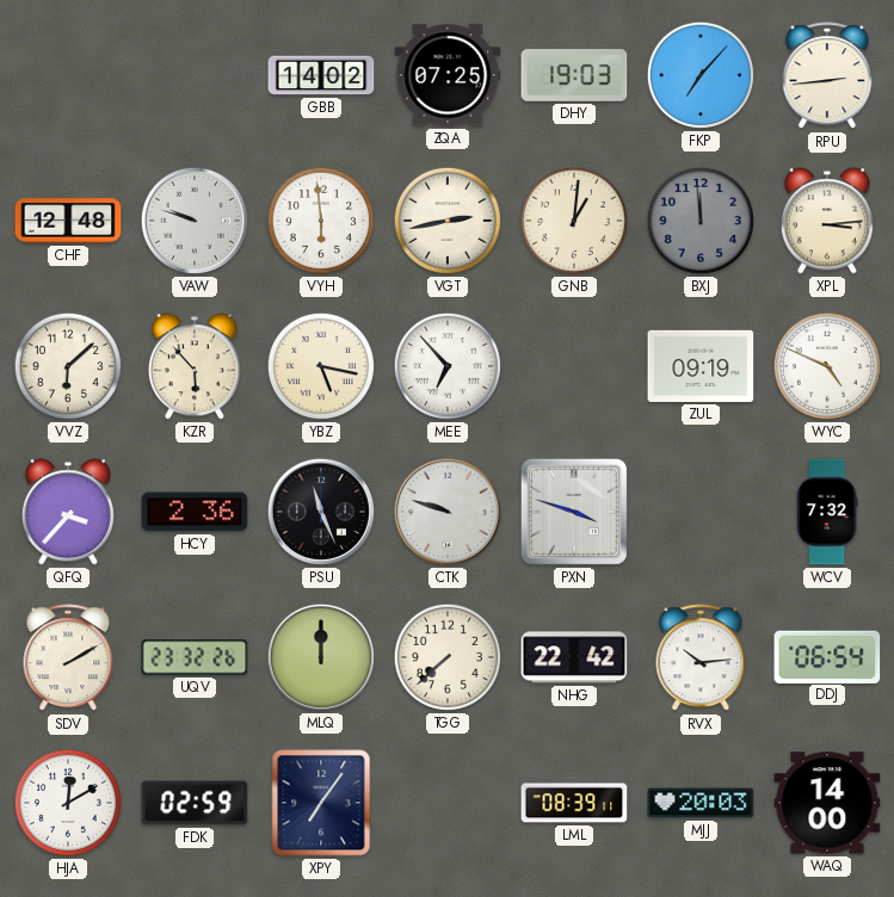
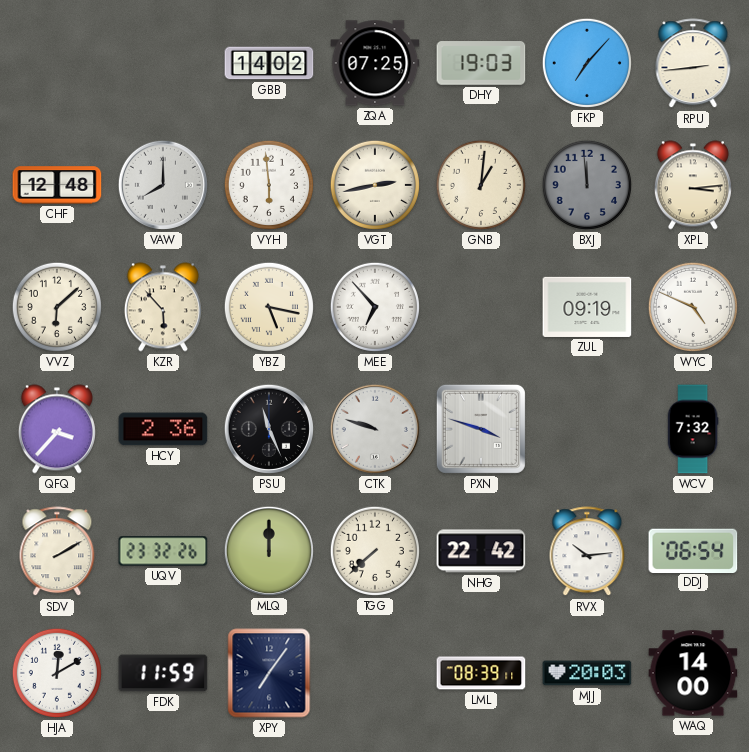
VAW: 9:48 -> 8:00 (163, 185)
FDK: 02:59 -> 11:59 (163, 673)
